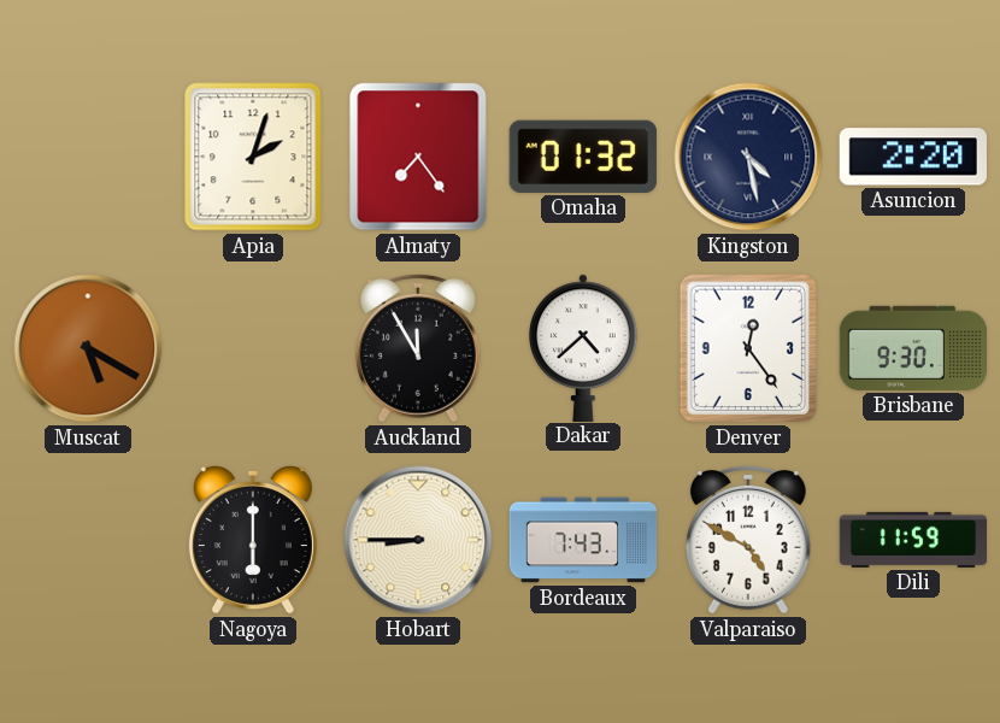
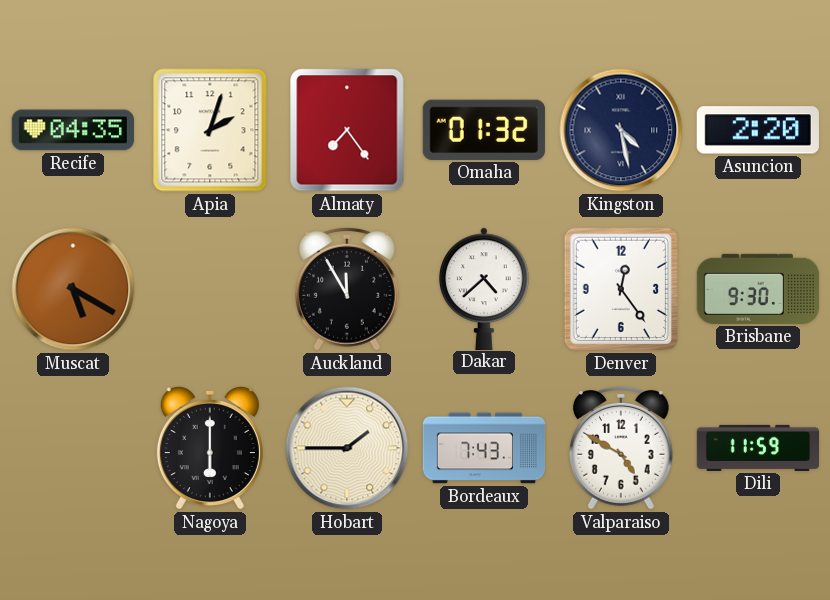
Recife: none -> 04:35 (72, 130)
Hobart: 8:45 -> 1:45 (347, 448)
